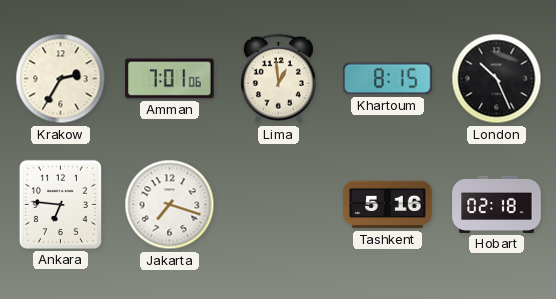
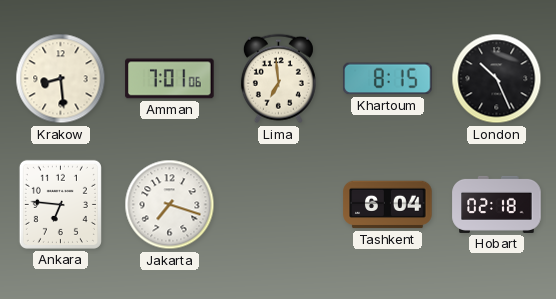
Krakow: 2:35 -> 8:29 (61, 79)
Lima: 12:59 -> 6:59 (278, 79)
Tashkent: 5:16 -> 6:04 (388, 205)
